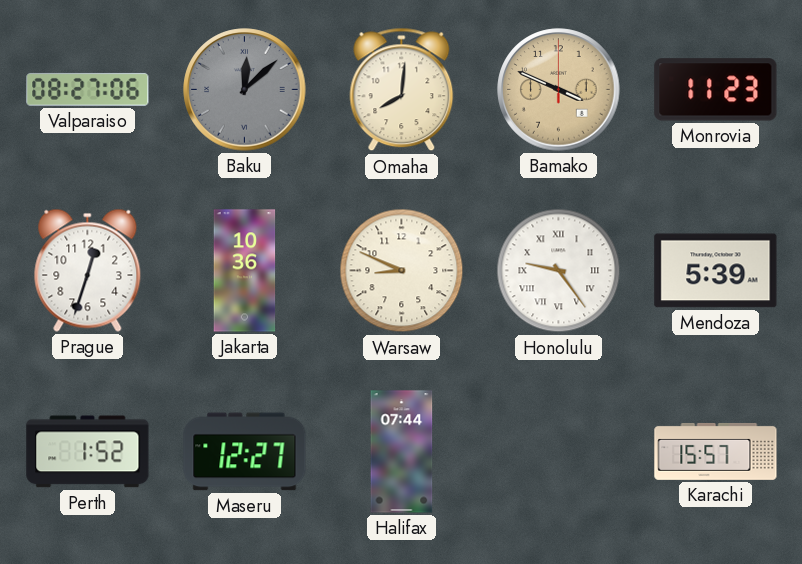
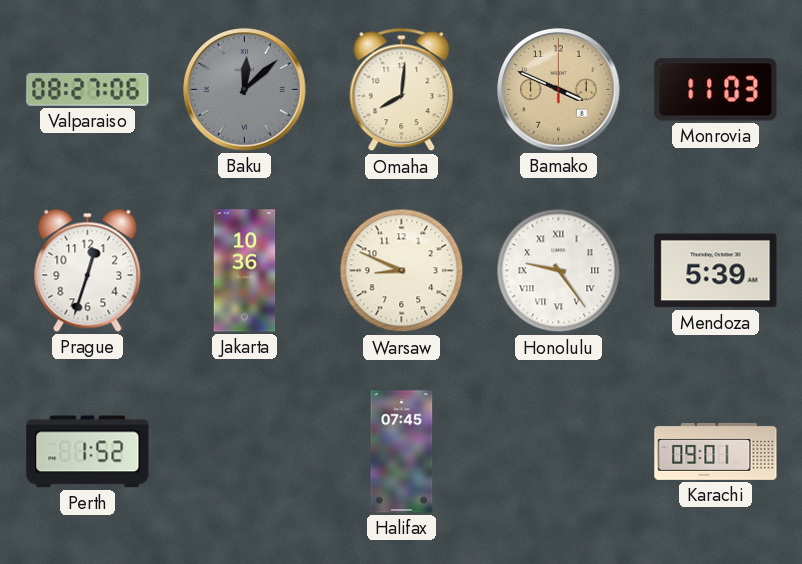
Monrovia: 11:23 -> 11:03 (716, 90)
Maseru: 12:27 -> none (245, 452)
Halifax: 07:44 -> 07:45 (402, 452)
Karachi: 15:57 -> 09:01 (716, 451)
